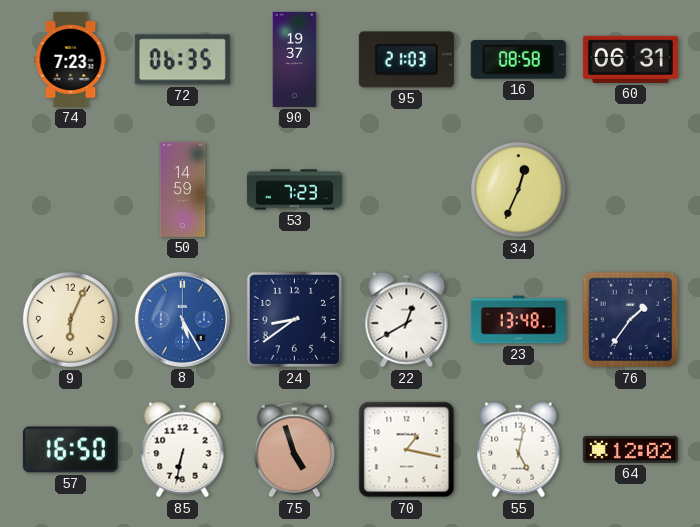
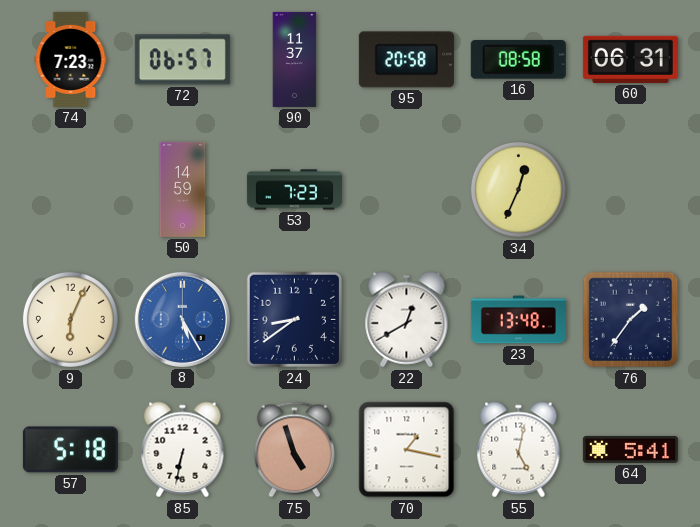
72: 06:35 -> 06:57 (182, 60)
90: 19:37 -> 11:37 (295, 59)
95: 21:03 -> 20:58 (406, 60)
57: 16:50 -> 5:18 (70, 450)
64: 12:02 -> 5:41 (630, 449)
